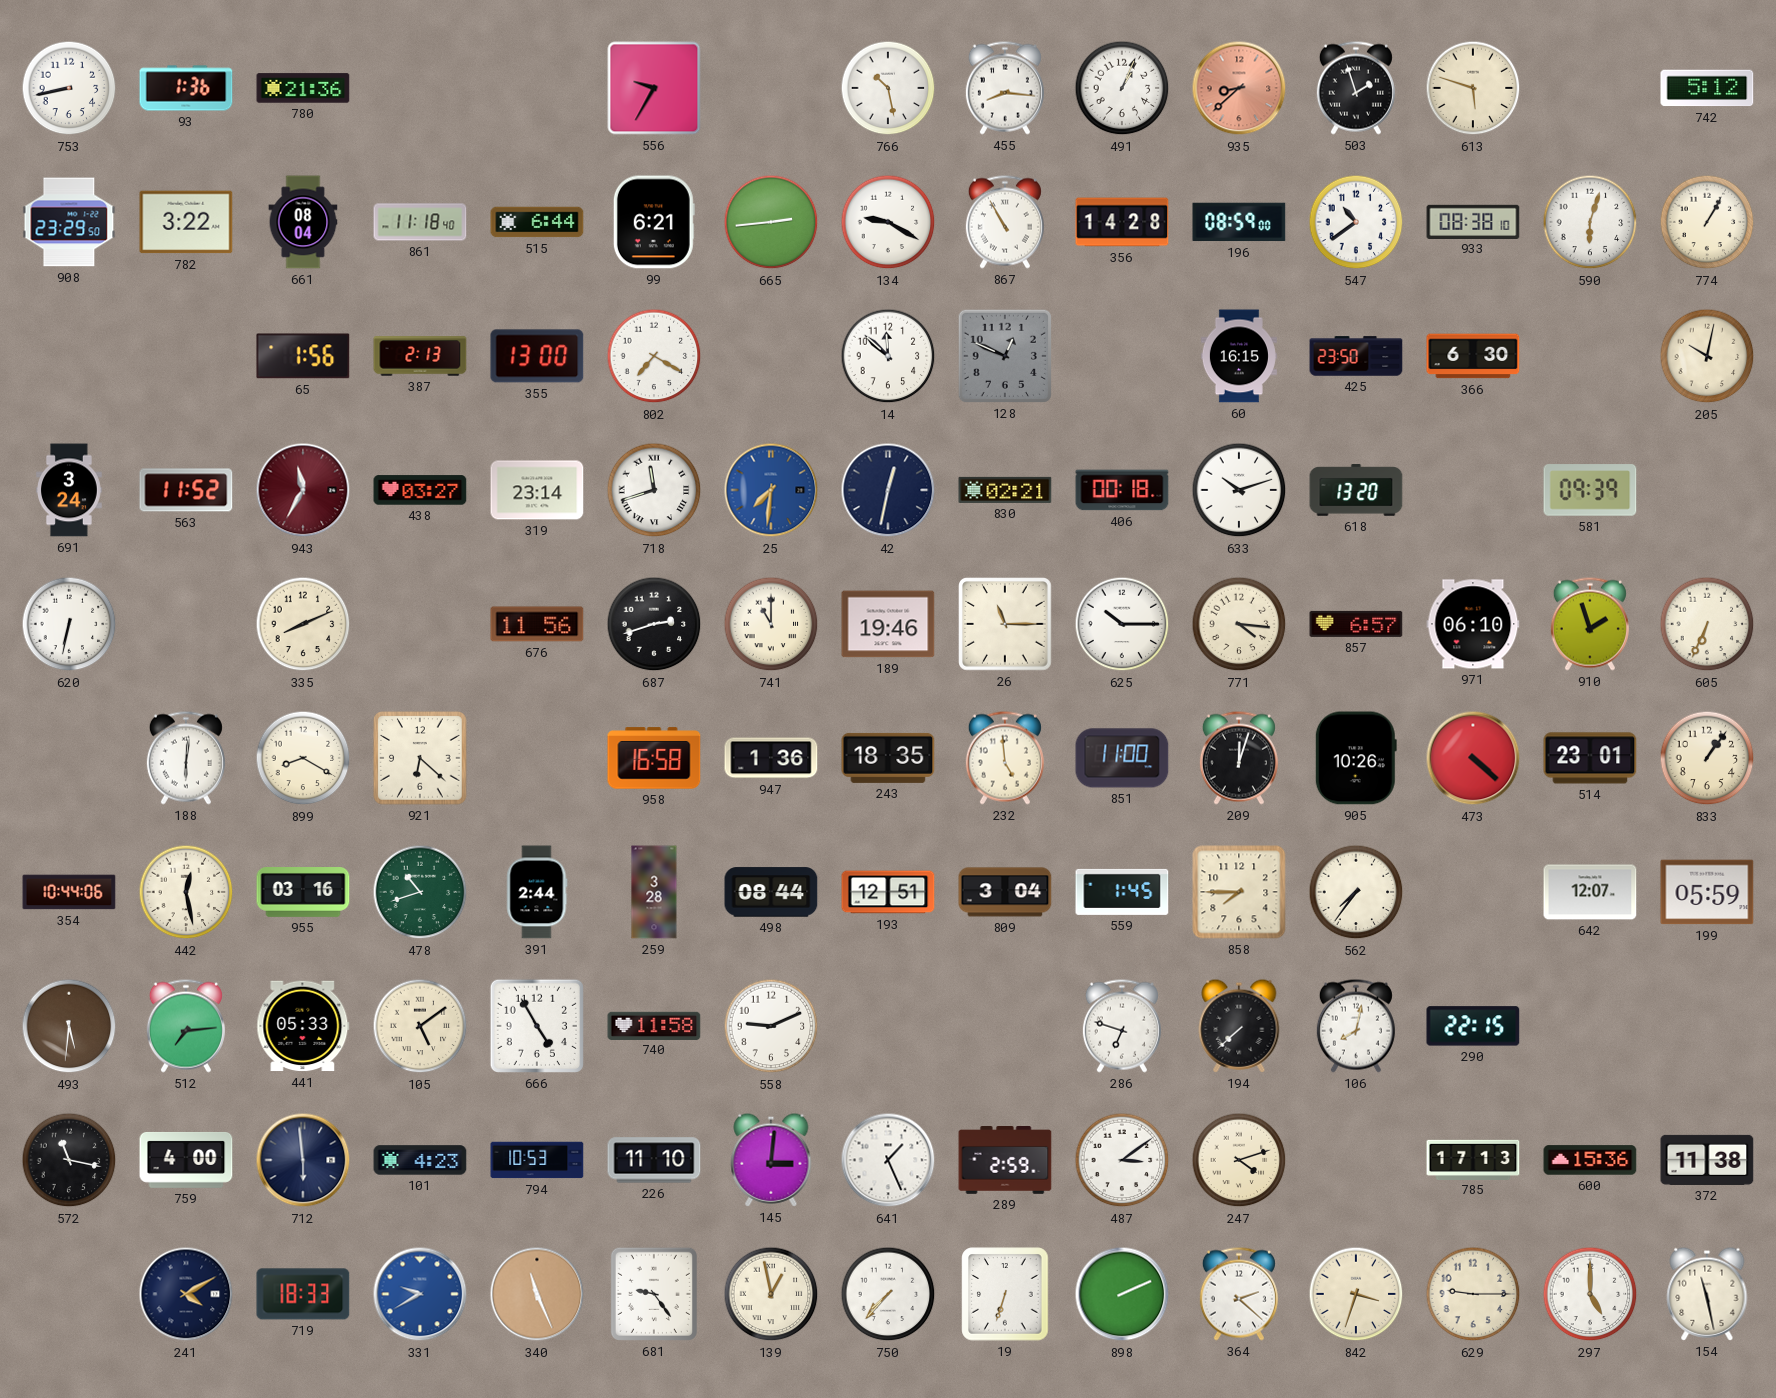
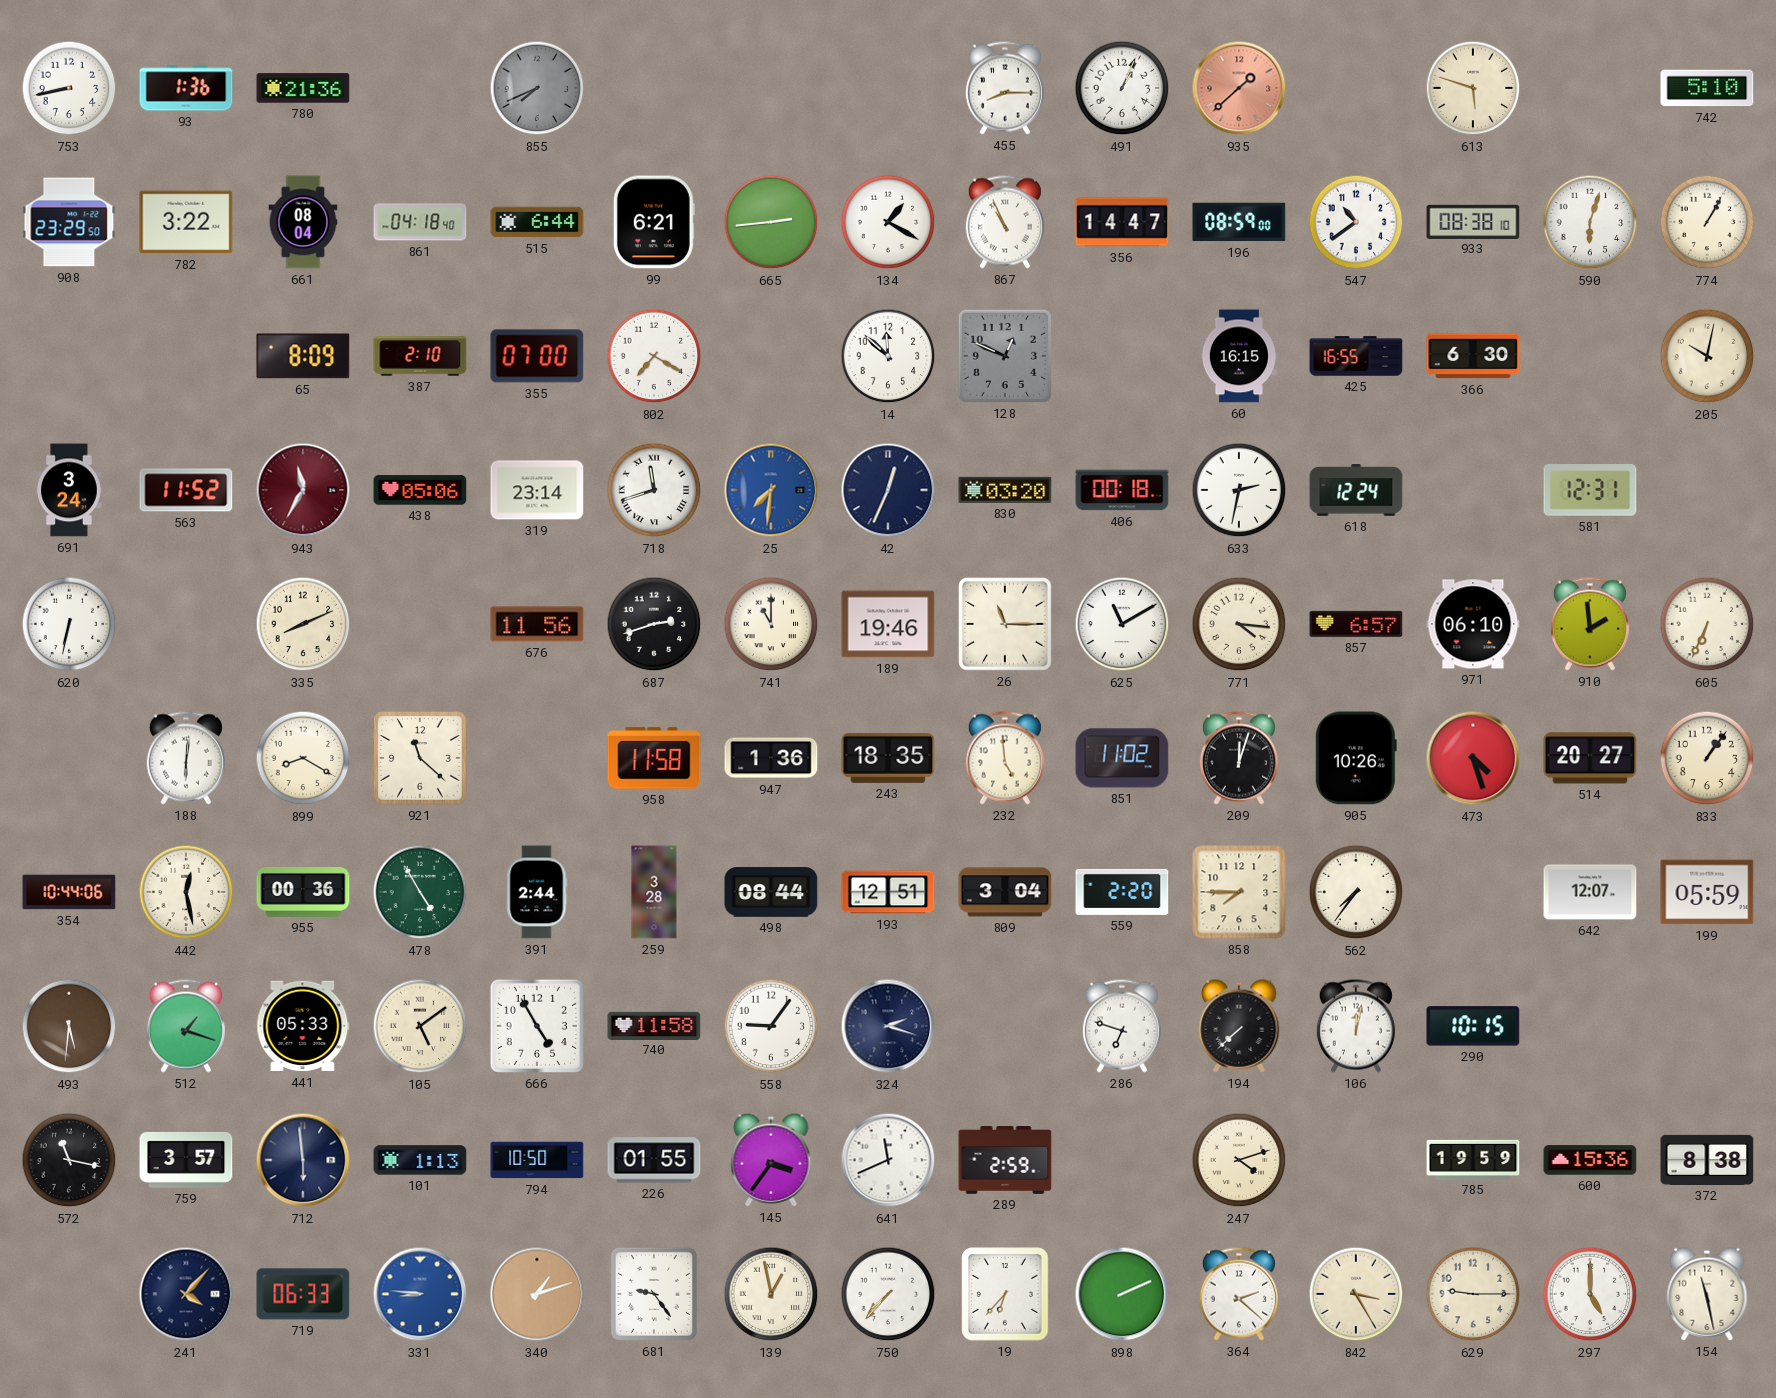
855: none -> 7:41 (537, 88)
556: 9:35 -> none (654, 88)
766: 10:28 -> none (888, 88)
455: 8:16 -> 8:15 (1005, 88)
935: 8:38 -> 1:38 (1239, 88)
503: 1:57 -> none (1356, 88)
742: 5:12 -> 5:10 (1707, 88)
861: 11:18 -> 04:18 (420, 222)
134: 9:20 -> 1:20 (888, 222)
867: 10:55 -> 10:56 (1005, 222)
356: 14:28 -> 14:47 (1122, 222)
65: 1:56 -> 8:09 (303, 356)
387: 2:13 -> 2:10 (420, 356)
355: 13:00 -> 07:00 (537, 356)
425: 23:50 -> 16:55 (1356, 356)
438: 03:27 -> 05:06 (420, 490)
42: 12:32 -> 12:34 (888, 490)
830: 02:21 -> 03:20 (1005, 490)
633: 10:12 -> 2:32 (1239, 490)
618: 13:20 -> 12:24 (1356, 490)
581: 09:39 -> 12:31 (1590, 490)
625: 10:15 -> 11:10 (1122, 624)
910: 1:57 -> 1:59 (1590, 624)
921: 6:22 -> 11:22 (420, 758)
958: 16:58 -> 11:58 (654, 758)
851: 11:00 -> 11:02 (1122, 758)
473: 4:22 -> 4:27 (1473, 758)
514: 23:01 -> 20:27 (1590, 758)
955: 03:16 -> 00:36 (303, 893)
478: 10:42 -> 4:55 (420, 892)
559: 1:45 -> 2:20 (1122, 892)
512: 7:14 -> 1:18 (186, 1026)
558: 9:11 -> 9:06 (771, 1026)
324: none -> 2:18 (888, 1026)
106: 8:02 -> 12:02 (1356, 1026)
290: 22:15 -> 10:15 (1473, 1026)
759: 4:00 -> 3:57 (186, 1160)
101: 4:23 -> 1:13 (420, 1160)
794: 10:53 -> 10:50 (537, 1160)
226: 11:10 -> 01:55 (654, 1160)
145: 3:01 -> 3:36 (771, 1160)
641: 1:26 -> 11:41 (888, 1160)
487: 3:09 -> none (1122, 1160)
785: 17:13 -> 19:59 (1473, 1159)
372: 11:38 -> 8:38 (1707, 1160)
241: 4:10 -> 4:07 (186, 1294)
719: 18:33 -> 06:33 (303, 1294)
331: 9:40 -> 8:46 (420, 1294)
340: 11:26 -> 1:12 (537, 1294)
19: 6:33 -> 6:37 (1005, 1294)
842: 3:33 -> 3:25 (1356, 1294)
